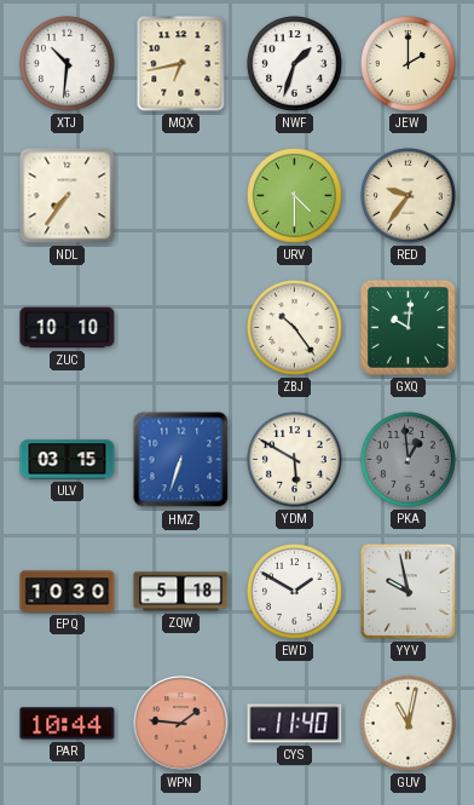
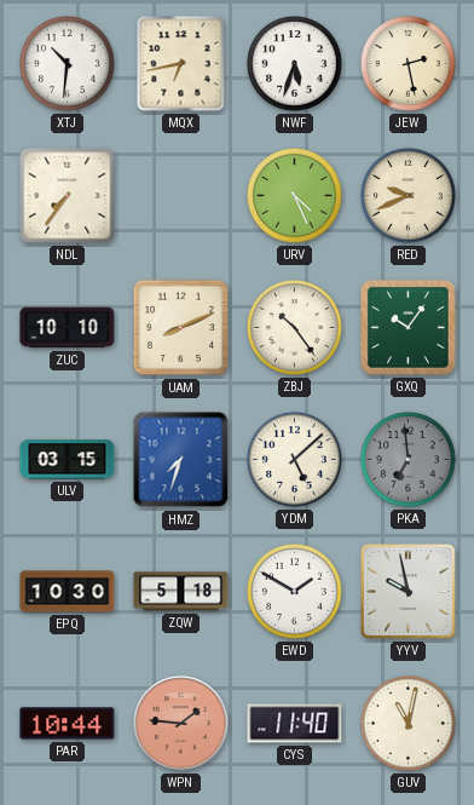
NWF: 1:33 -> 5:33 (295, 64)
JEW: 2:00 -> 2:28 (409, 64)
URV: 4:30 -> 4:26 (295, 196)
RED: 9:36 -> 9:41 (409, 196)
UAM: none -> 8:11 (181, 328)
GXQ: 10:01 -> 10:06 (407, 327)
HMZ: 6:33 -> 7:33 (181, 460)
YDM: 5:50 -> 5:08 (295, 460)
PKA: 12:59 -> 6:59 (409, 460)
